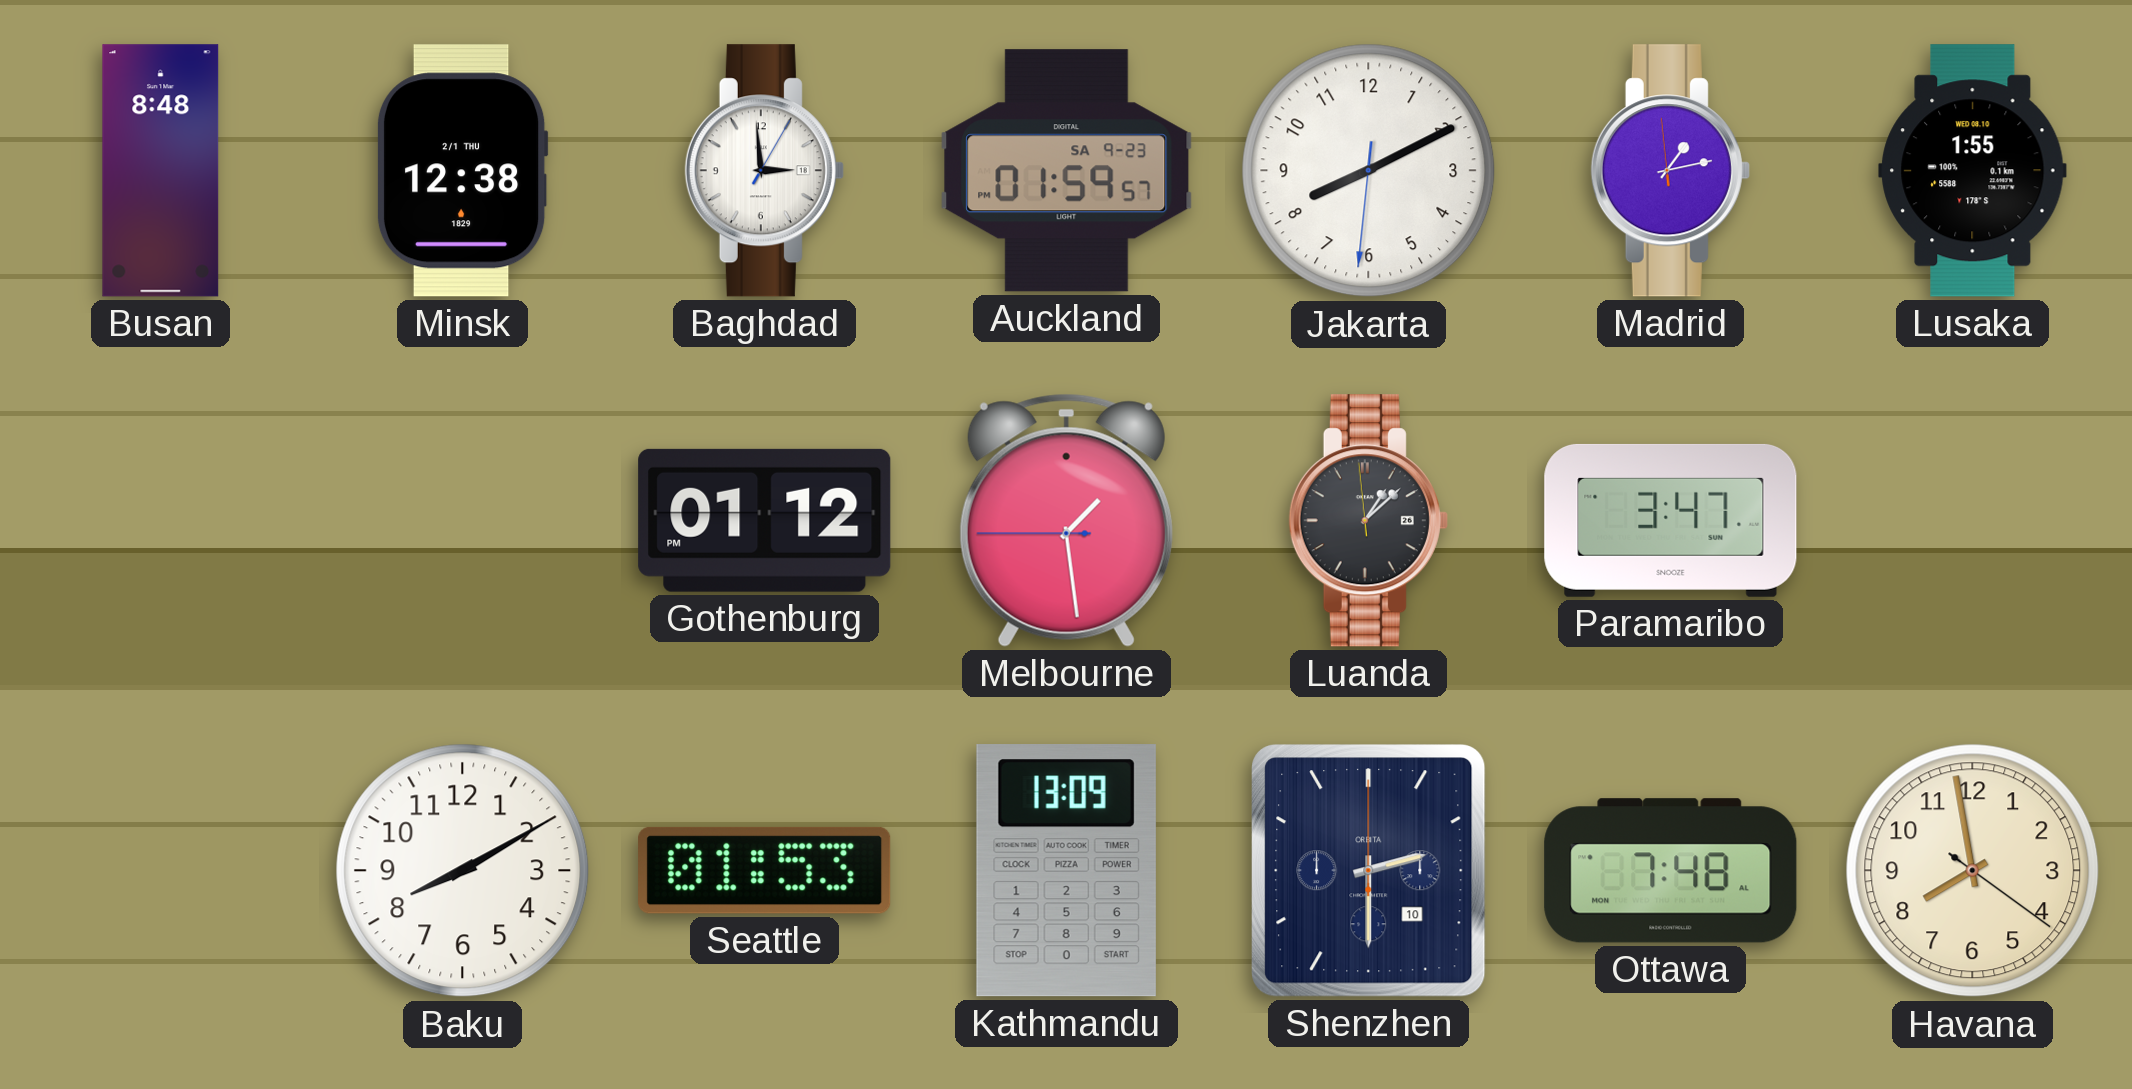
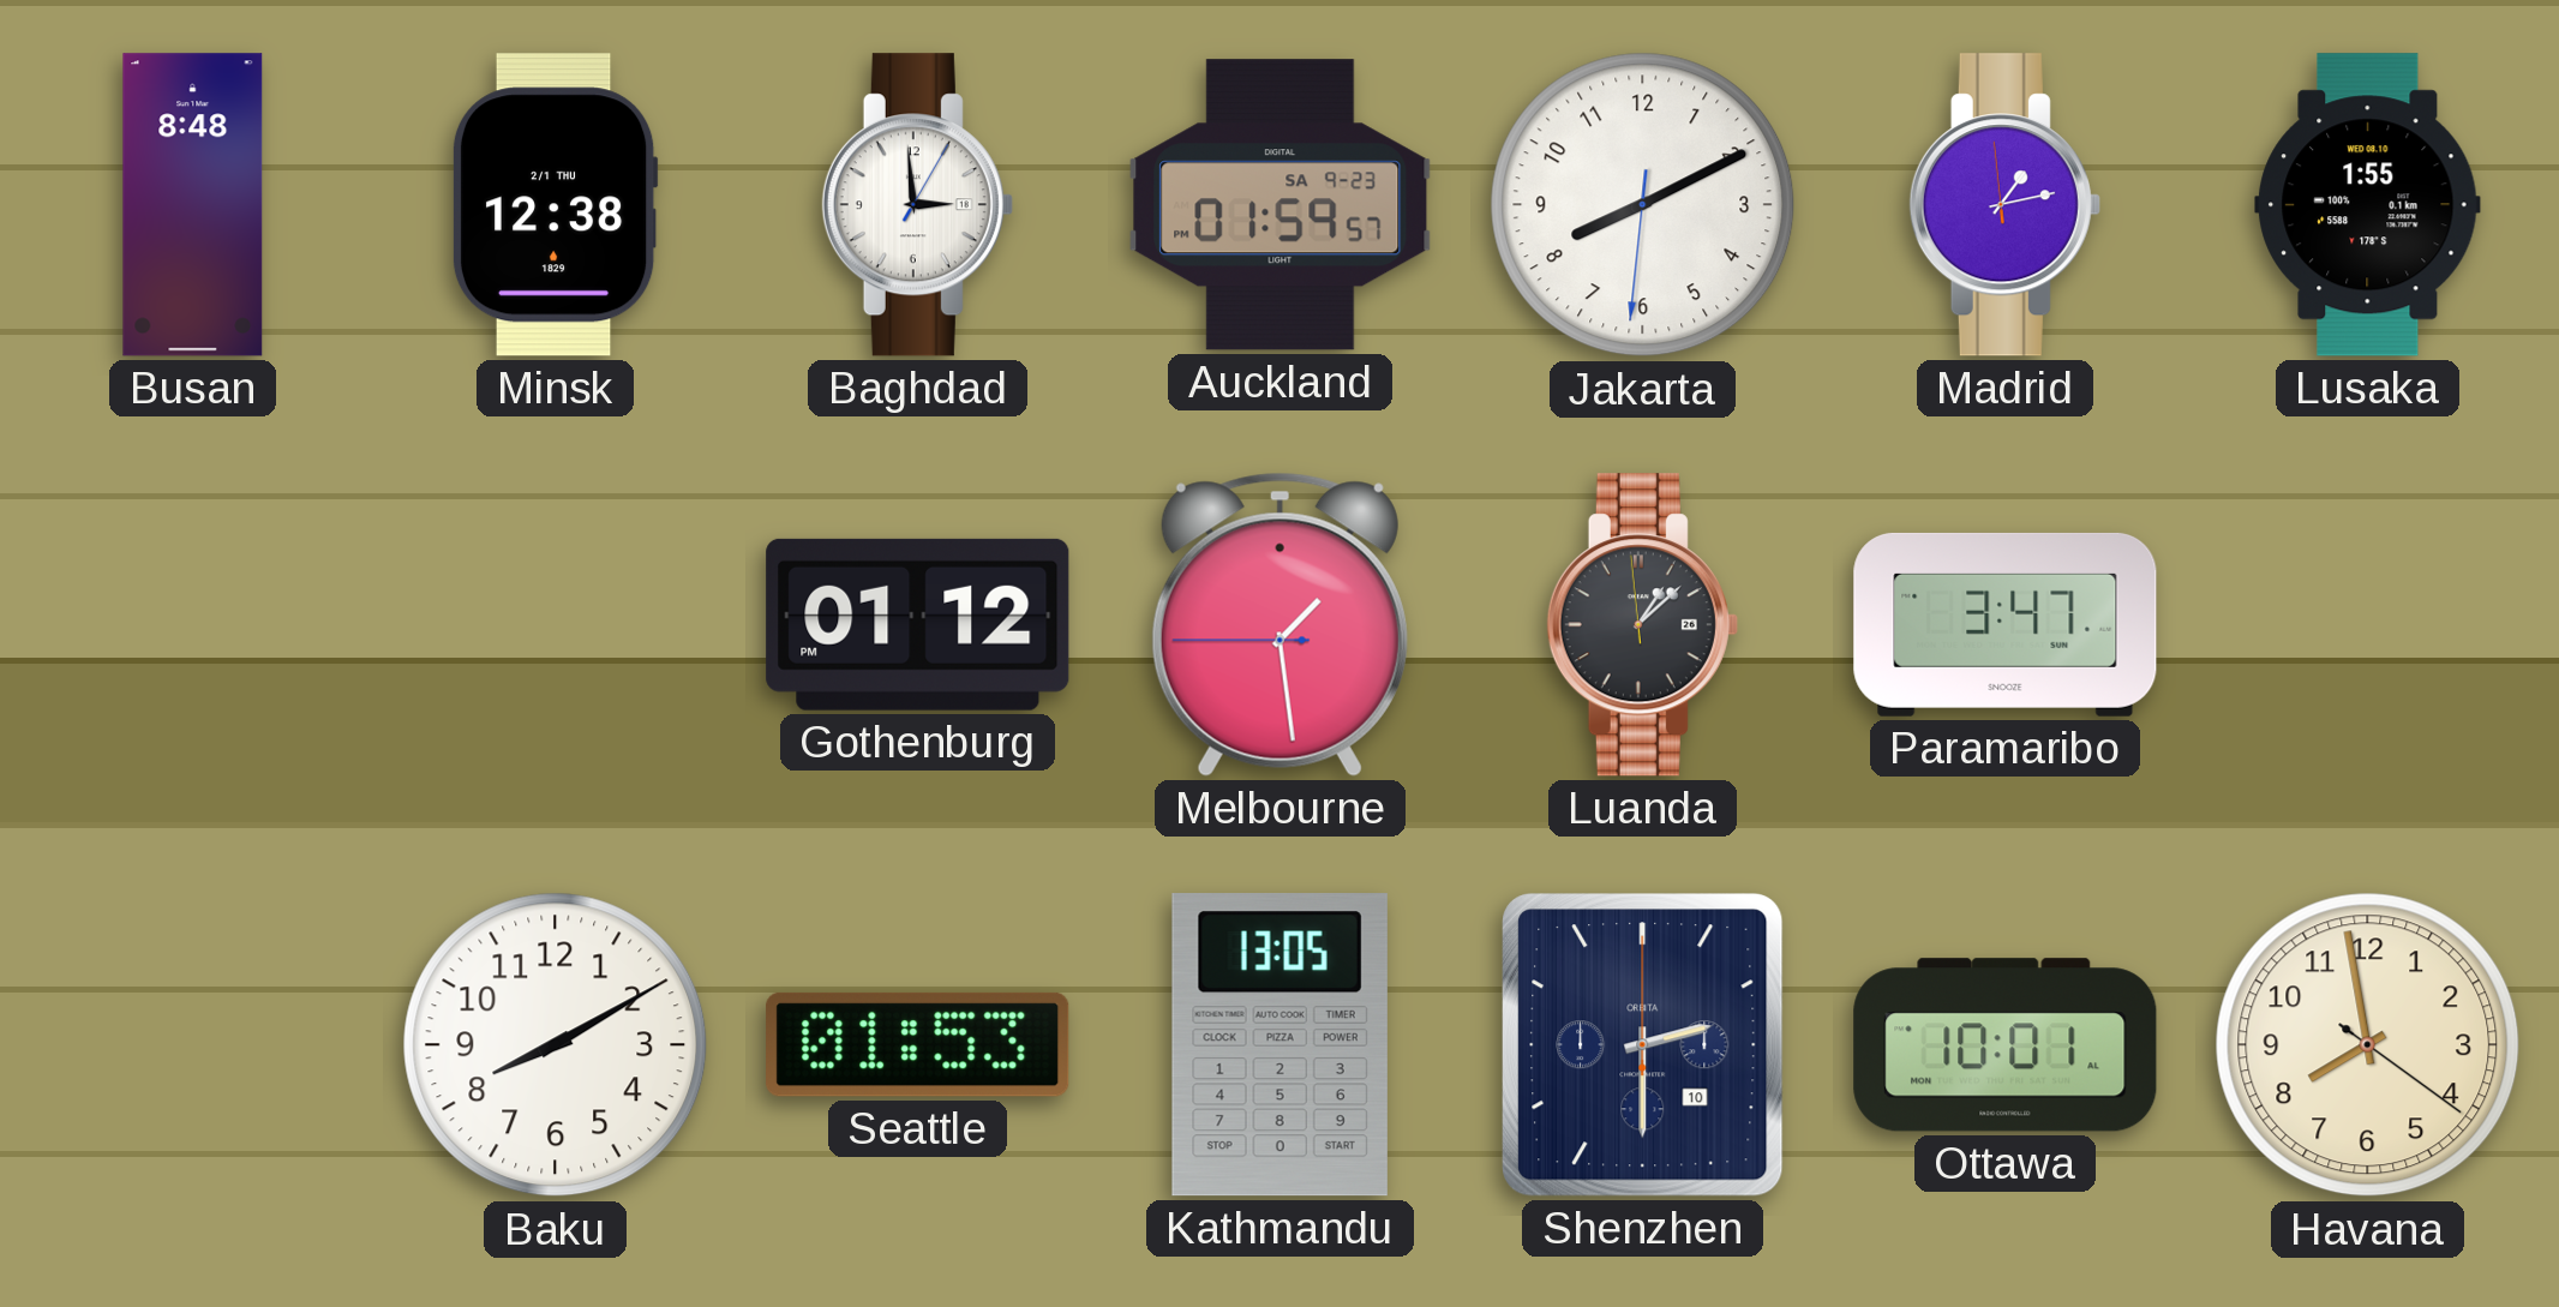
Kathmandu: 13:09 -> 13:05 (1279, 1045)
Ottawa: 7:48 -> 10:01 (2006, 1045)
